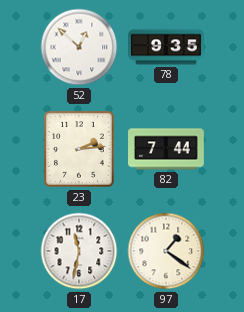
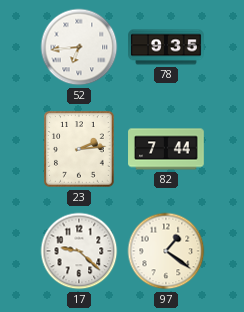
52: 12:52 -> 6:44 (79, 47)
17: 11:32 -> 9:22 (79, 251)
